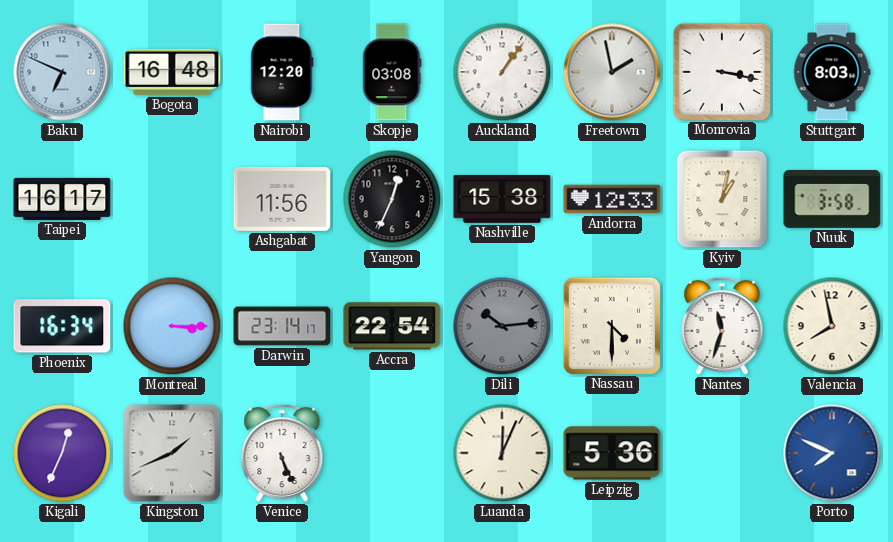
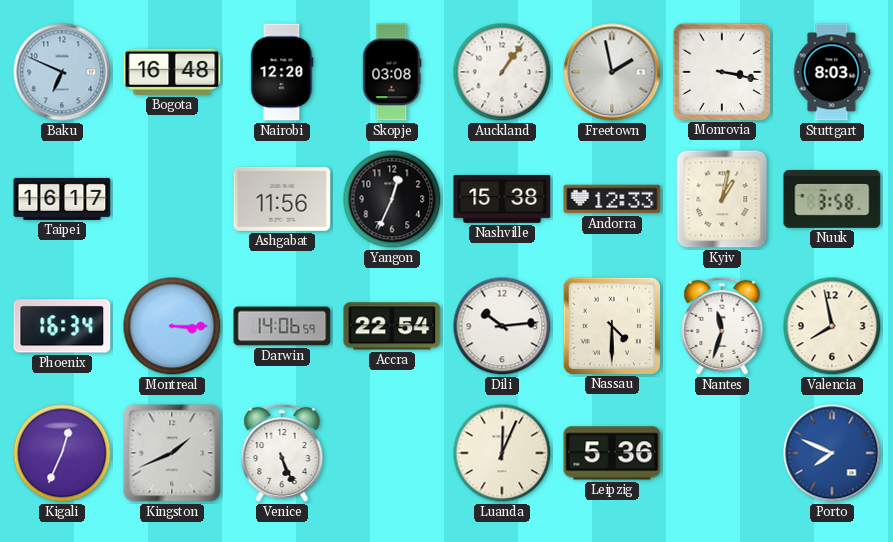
Darwin: 23:14 -> 14:06 (282, 326)
Dili dial: grey -> white (502, 326)
